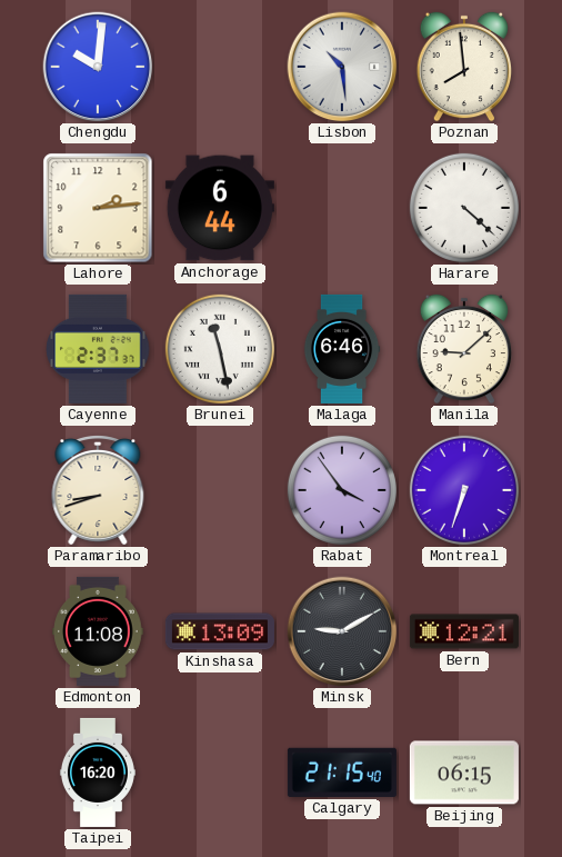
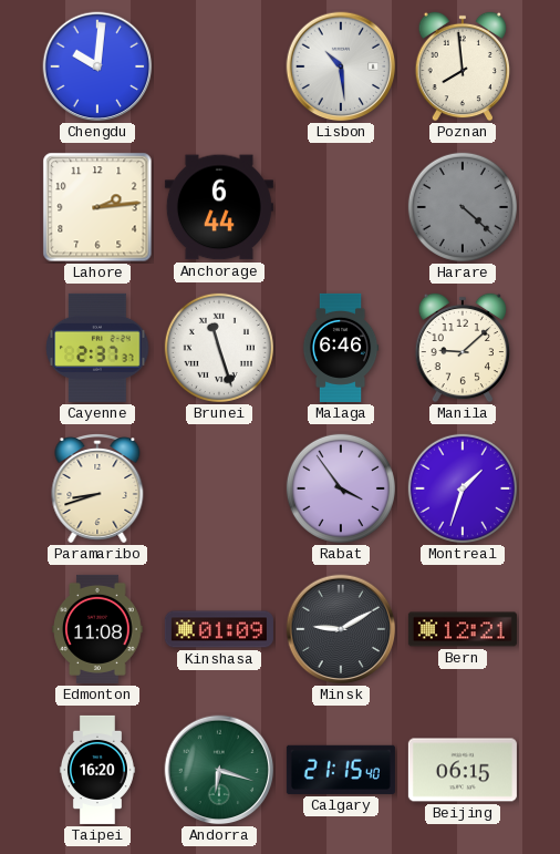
Harare dial: white -> grey (463, 207)
Brunei: 11:28 -> 11:27 (219, 348)
Montreal: 6:33 -> 1:33 (463, 488)
Kinshasa: 13:09 -> 01:09 (219, 629)
Andorra: none -> 6:18 (219, 770)
